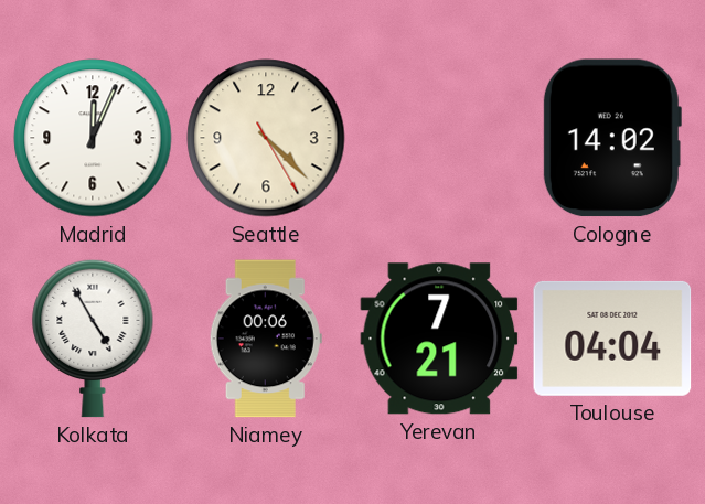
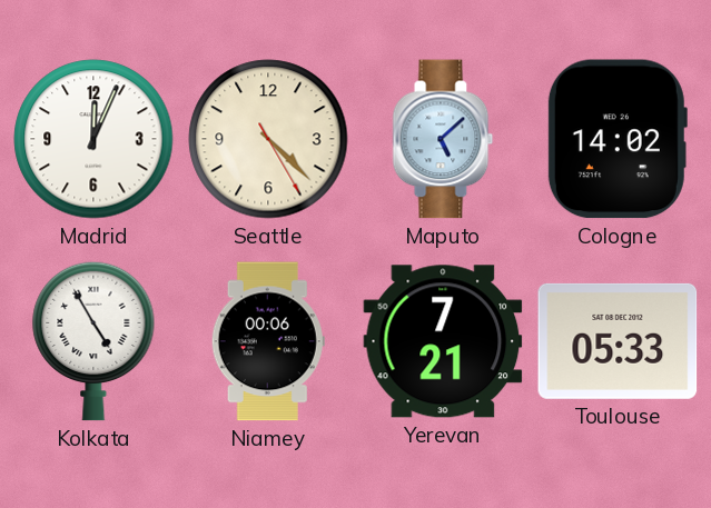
Maputo: none -> 5:08 (443, 139)
Toulouse: 04:04 -> 05:33 (618, 341)
